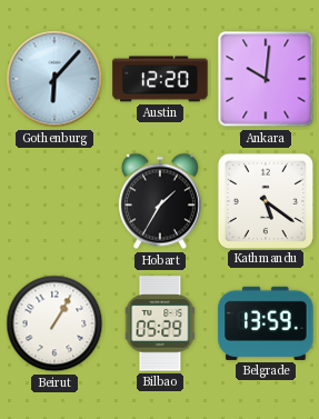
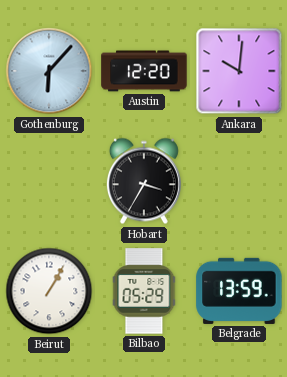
Hobart: 1:35 -> 3:35 (144, 181)
Kathmandu: 5:21 -> none (265, 200)
